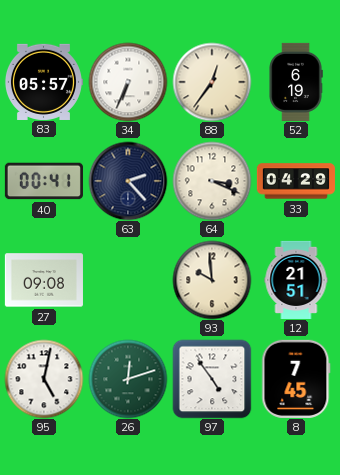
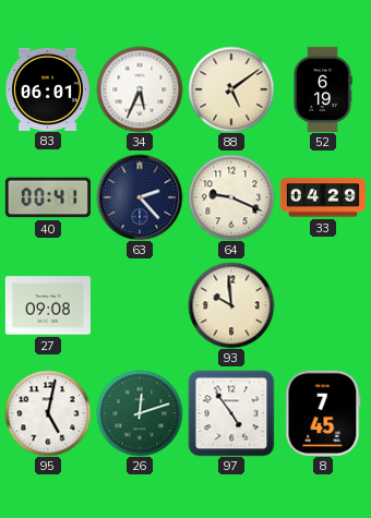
83: 05:57 -> 06:01 (48, 88)
34: 6:34 -> 5:34 (140, 89)
88: 12:36 -> 5:09 (231, 89)
64: 3:19 -> 9:19 (231, 197)
12: 21:51 -> none (296, 280)
